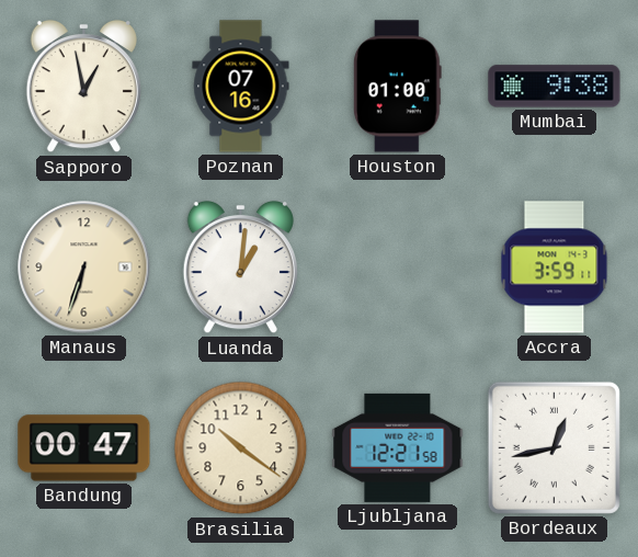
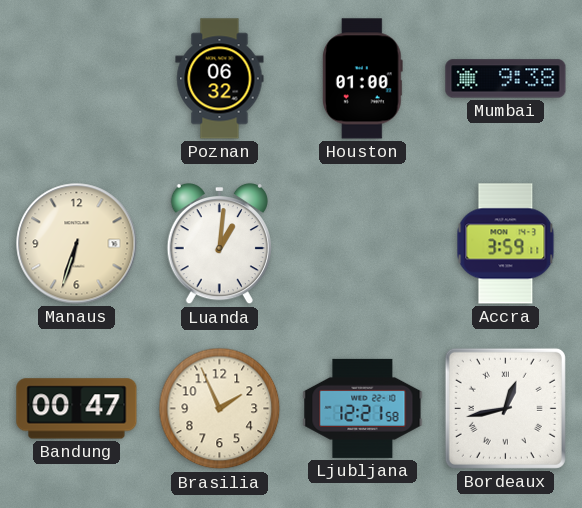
Sapporo: 12:58 -> none (83, 87)
Poznan: 07:16 -> 06:32 (220, 79)
Brasilia: 10:21 -> 1:56 (220, 409)
